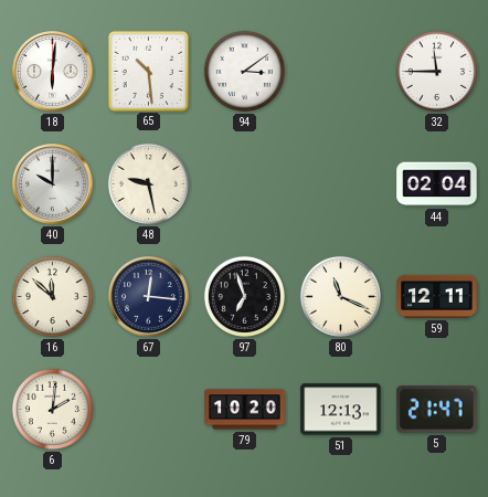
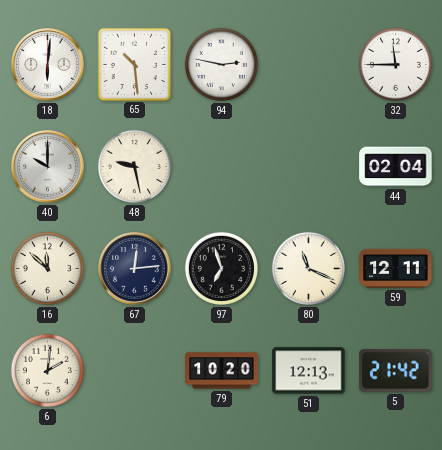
94: 3:09 -> 2:47 (221, 64)
67: 12:16 -> 12:14 (135, 269)
5: 21:47 -> 21:42 (396, 371)
